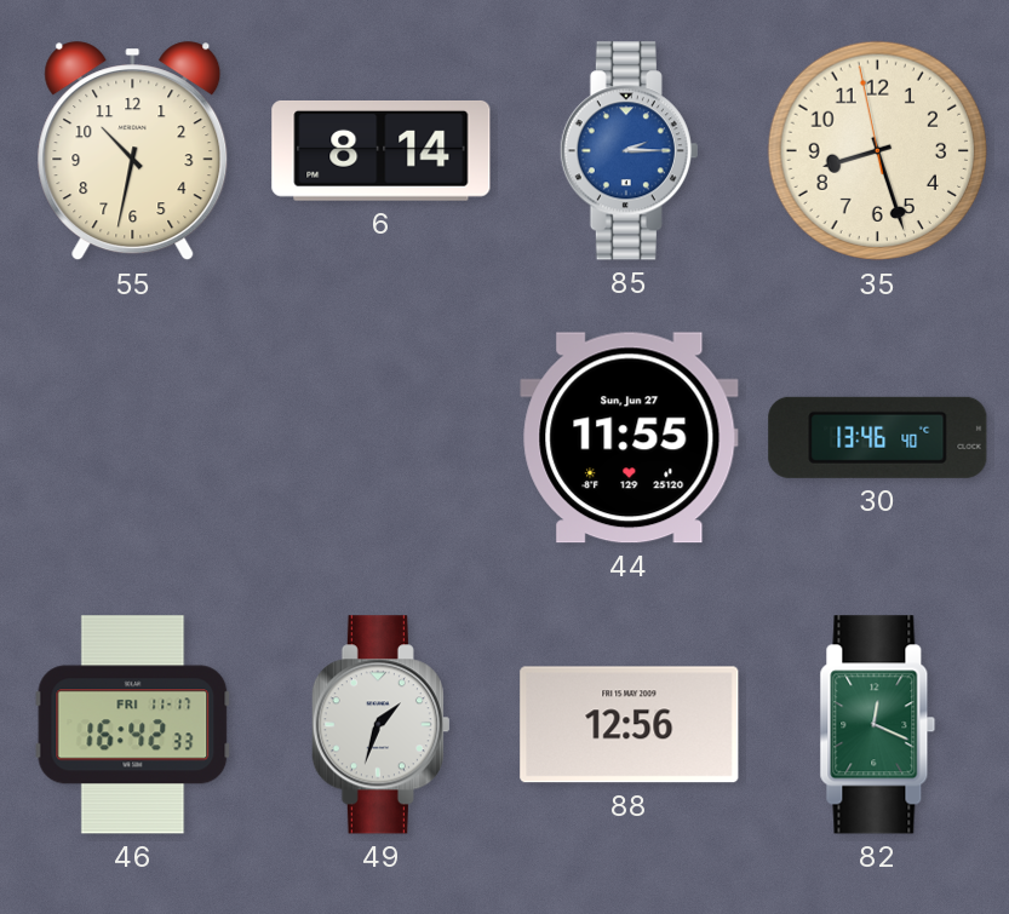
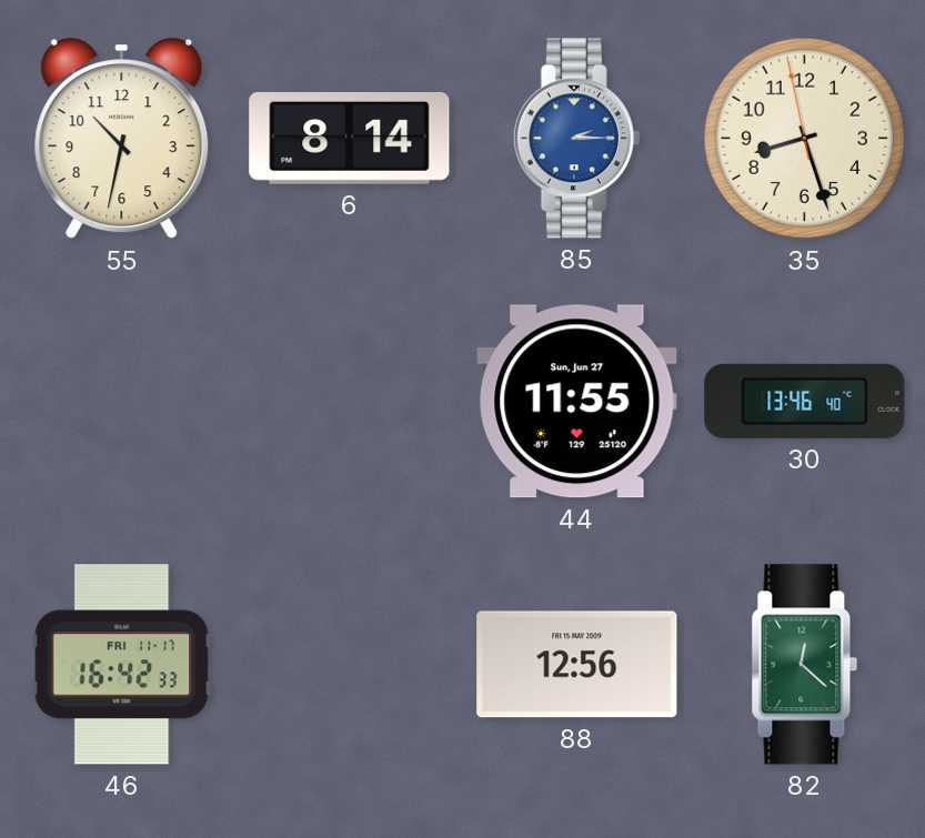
49: 1:33 -> none (380, 725)
82: 12:19 -> 12:22 (805, 665)
